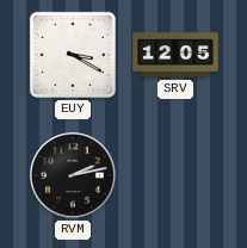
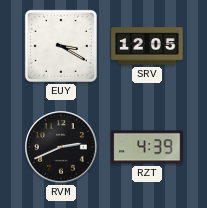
RVM: 2:13 -> 2:41 (61, 147)
RZT: none -> 4:39 (147, 147)
